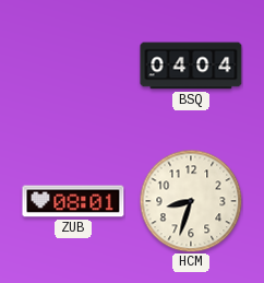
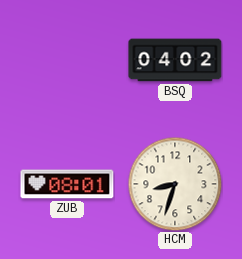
BSQ: 04:04 -> 04:02 (175, 60)
